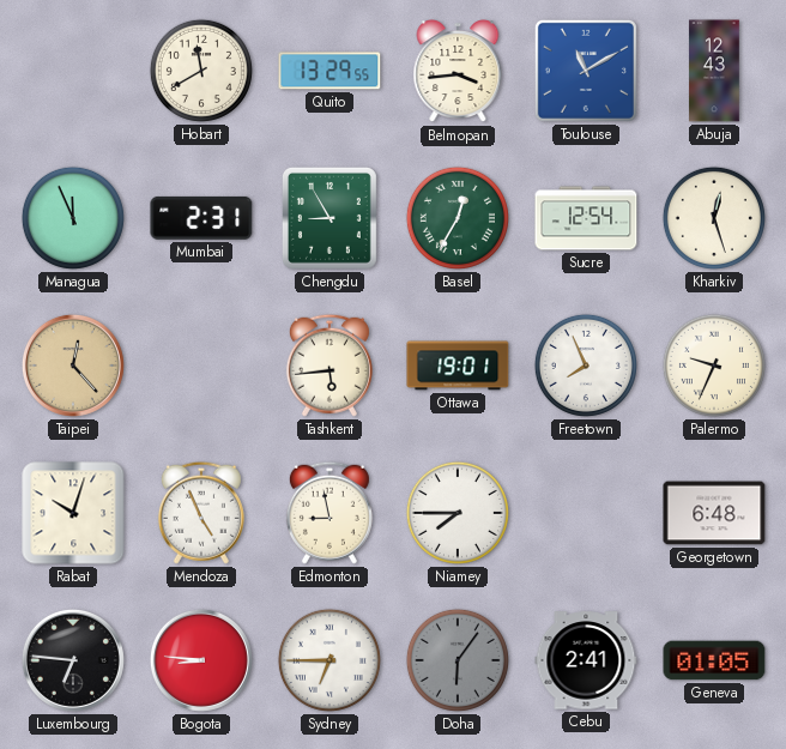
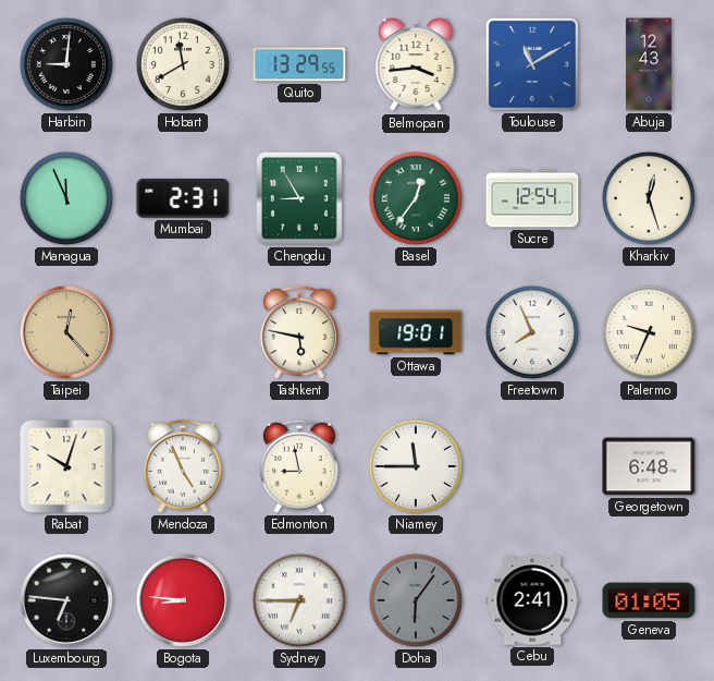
Harbin: none -> 9:01 (66, 64)
Basel: 12:35 -> 12:36 (416, 198)
Tashkent: 5:44 -> 5:47 (299, 332)
Niamey: 7:45 -> 11:45 (416, 466)
